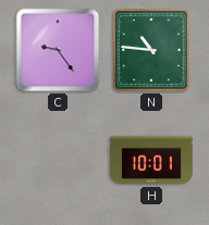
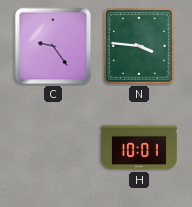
N: 10:46 -> 3:46 (140, 47)
